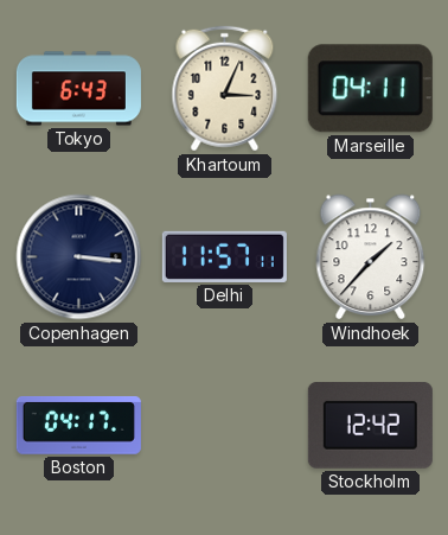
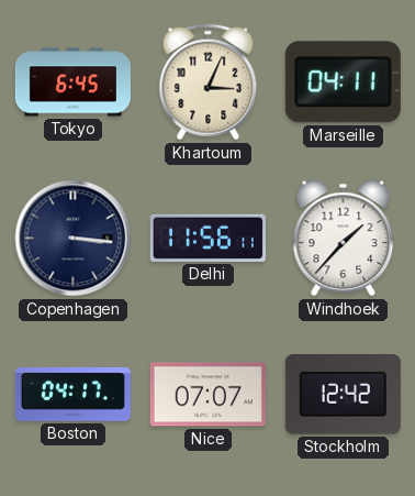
Tokyo: 6:43 -> 6:45 (72, 82)
Delhi: 11:57 -> 11:56 (207, 238)
Nice: none -> 07:07 (207, 395)
